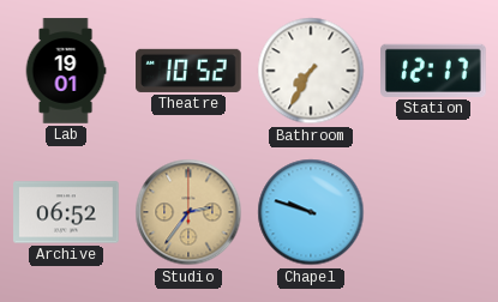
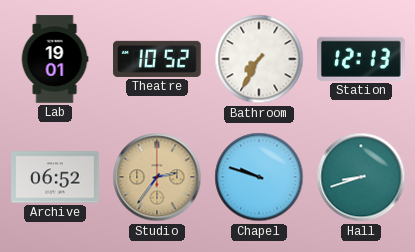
Station: 12:17 -> 12:13 (362, 59)
Hall: none -> 8:42 (361, 177)
